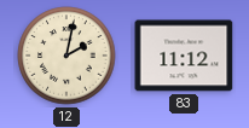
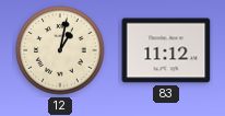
12: 2:02 -> 1:02 (60, 50)
